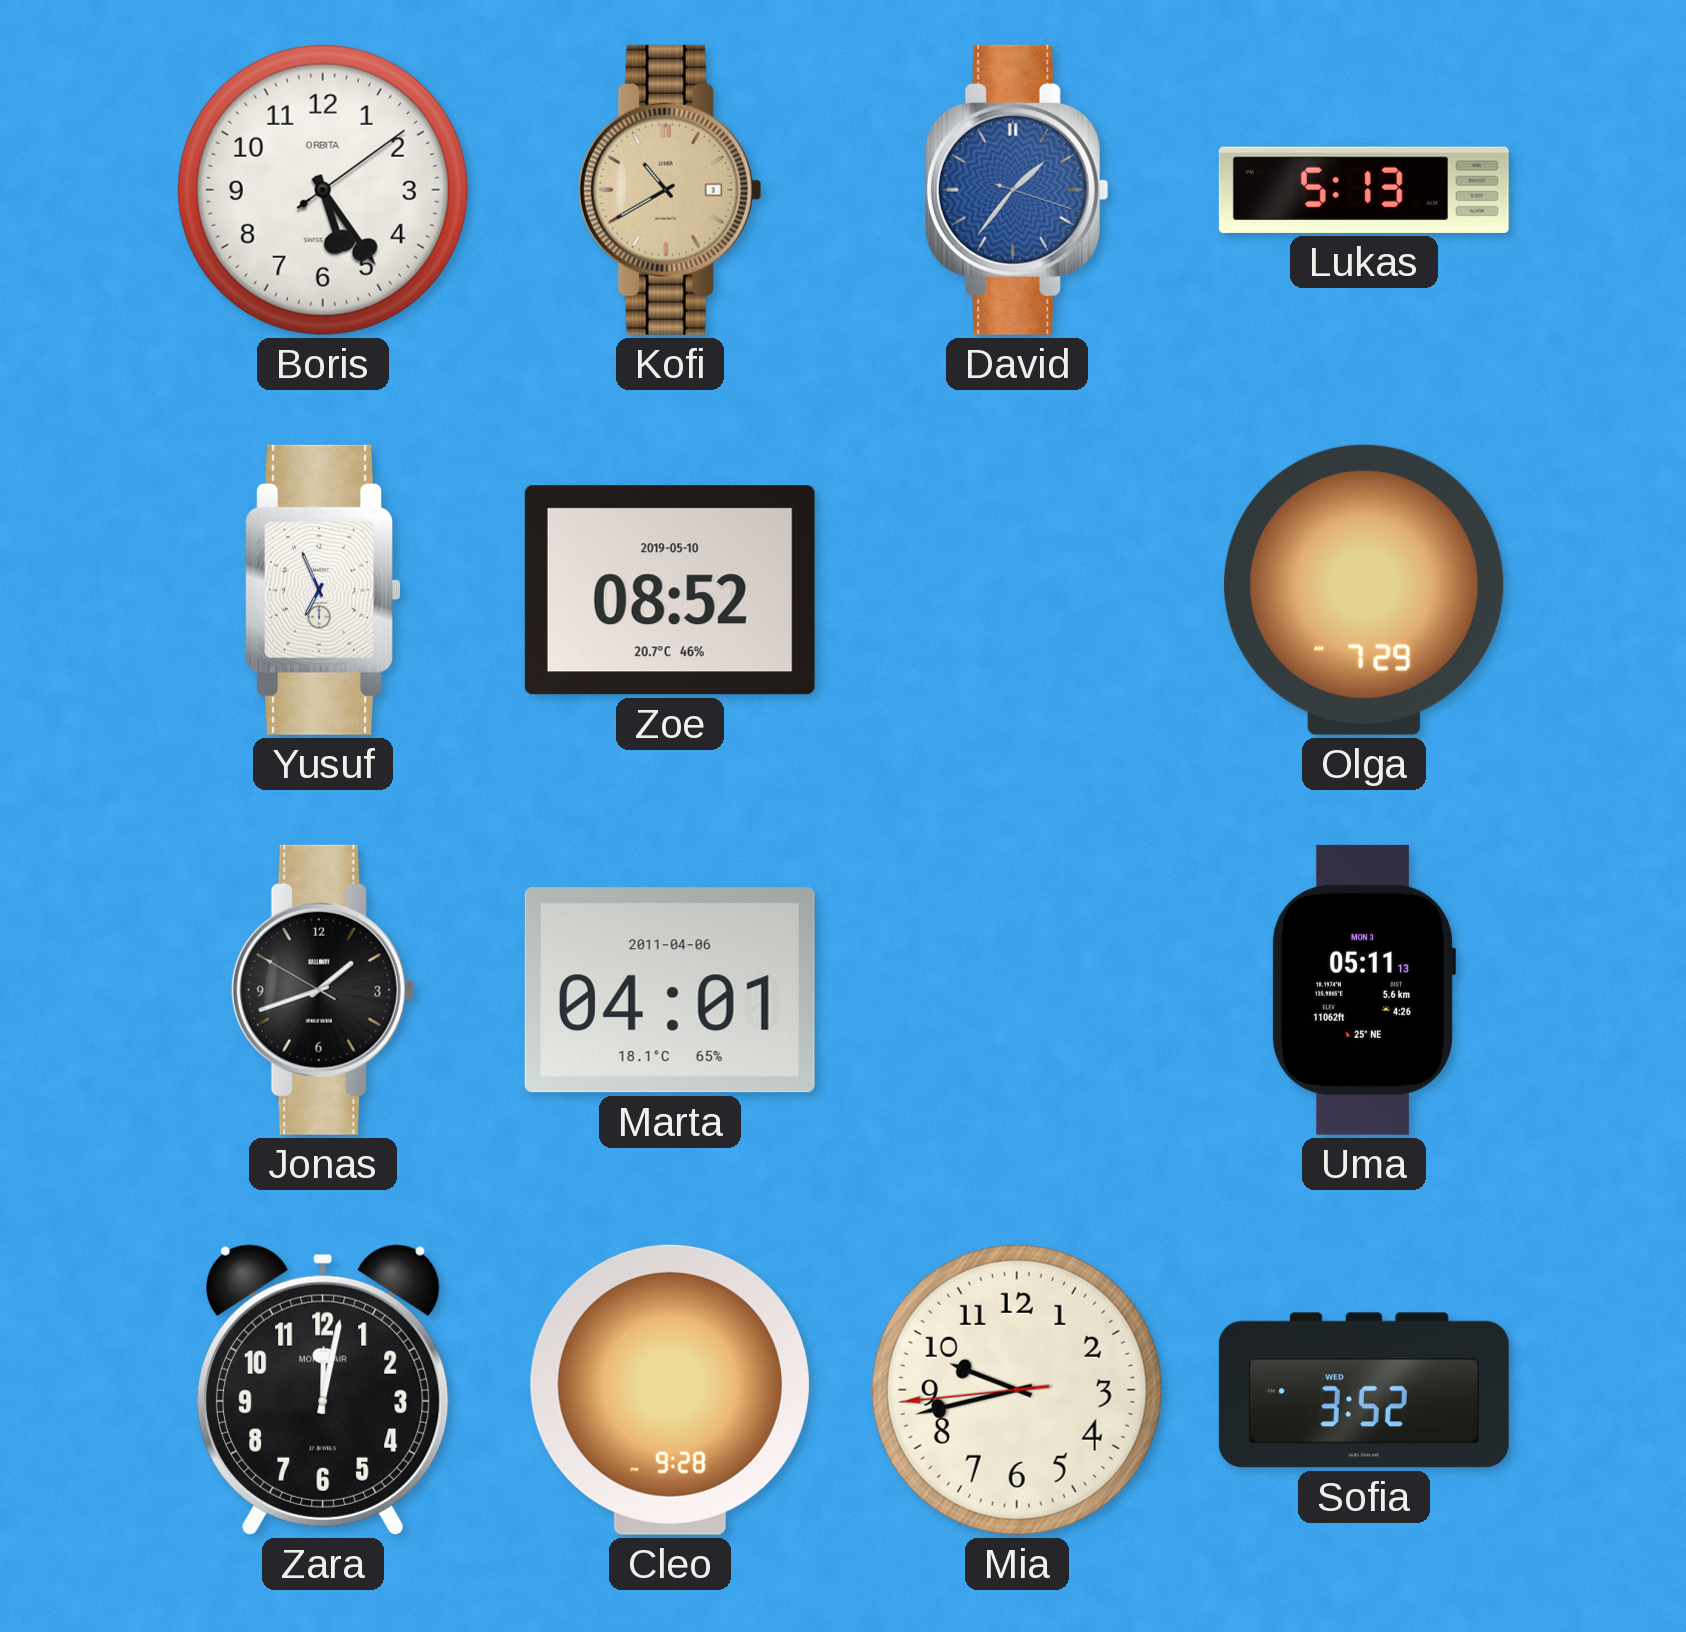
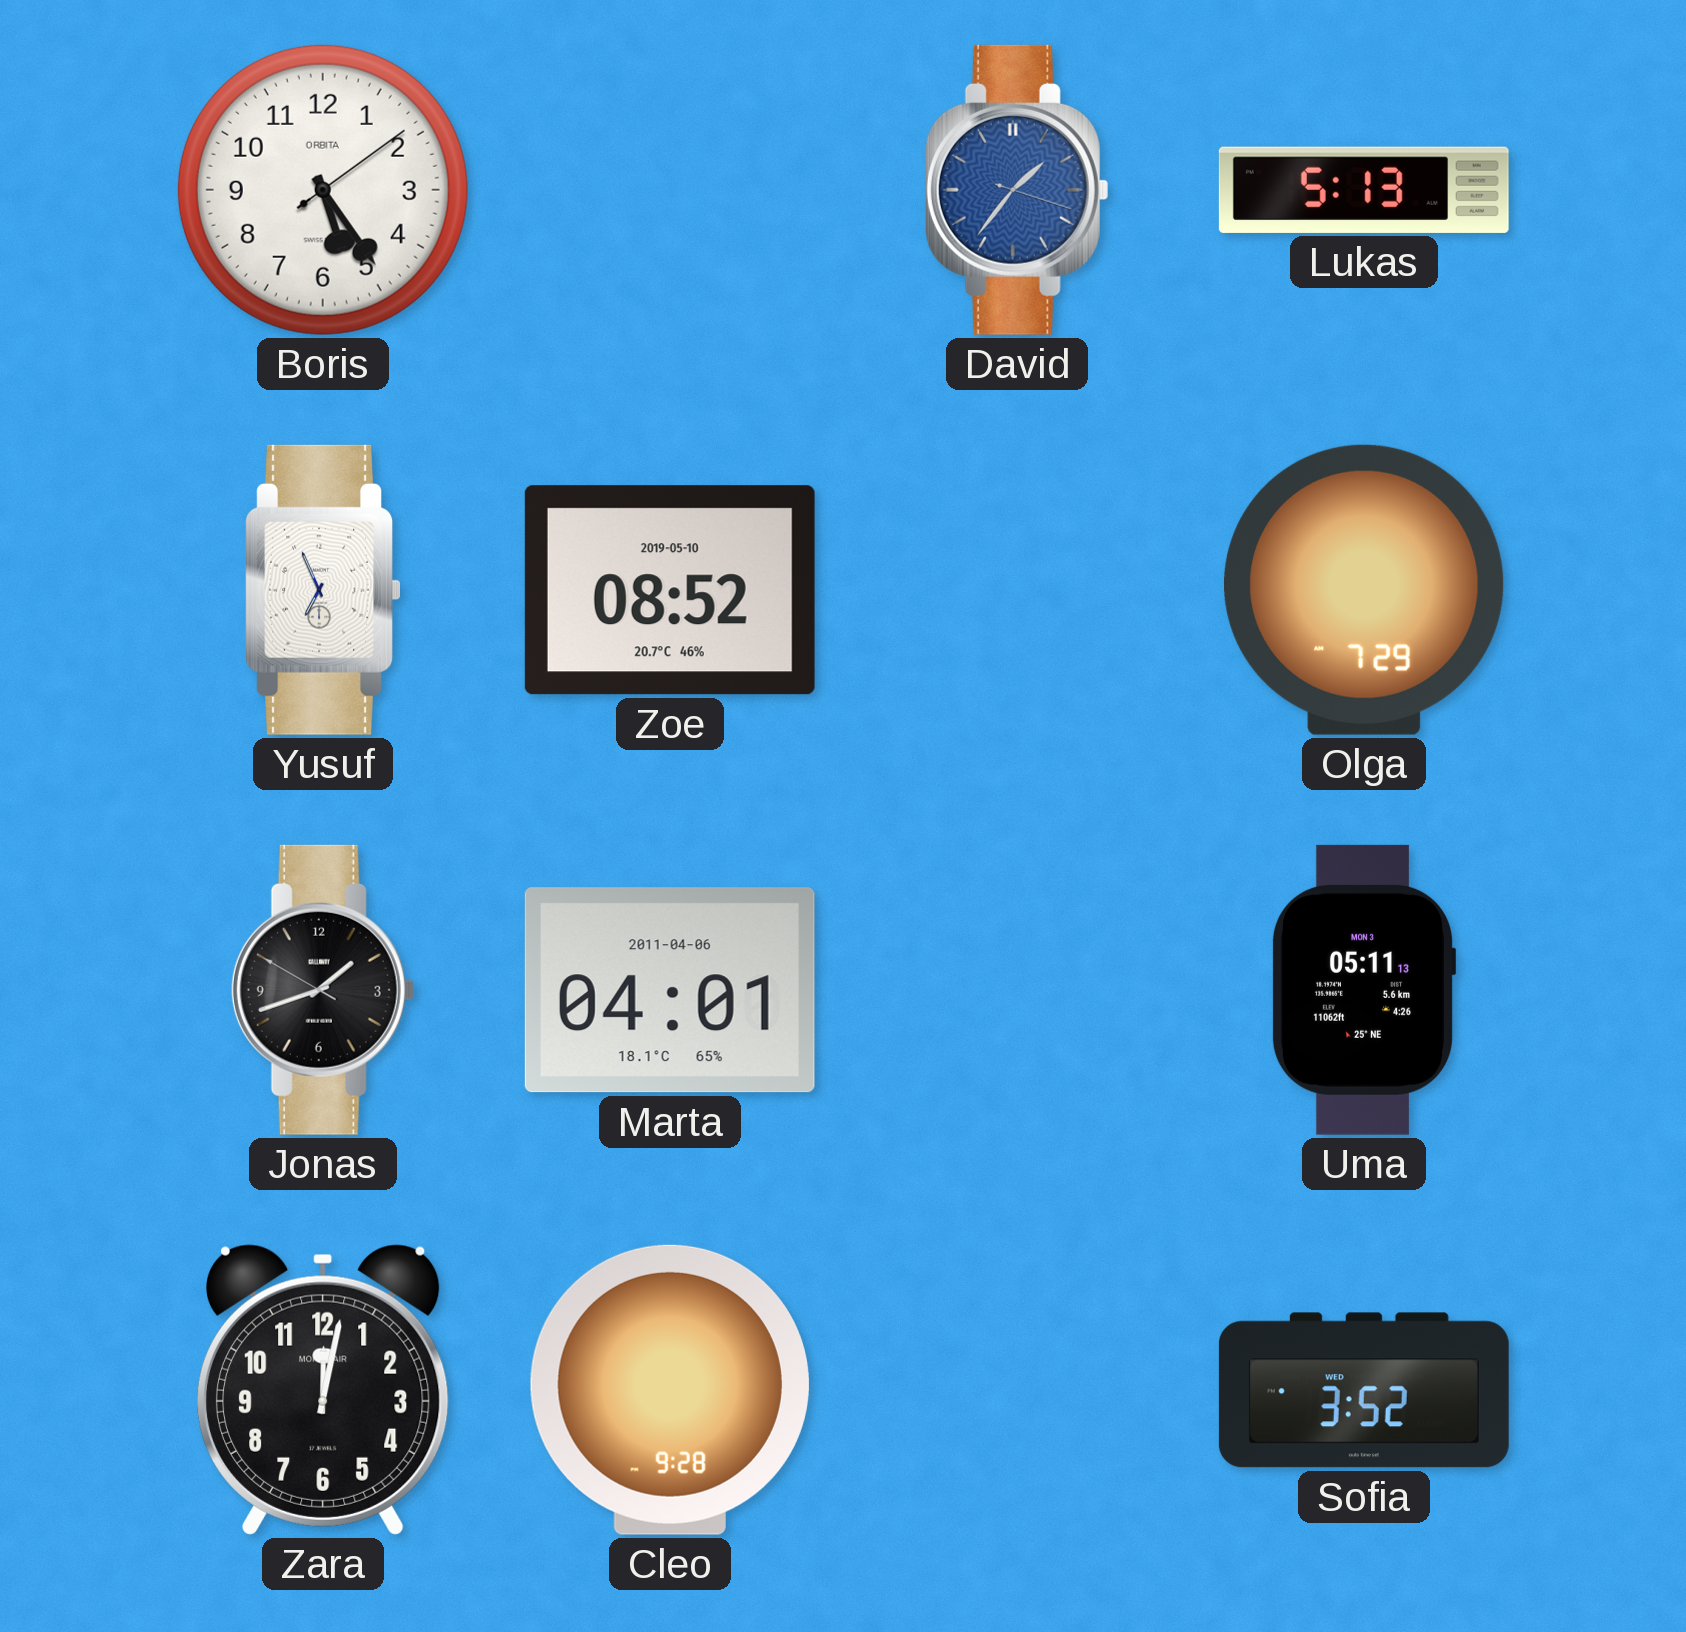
Kofi: 10:40 -> none (670, 190)
Mia: 9:42 -> none (1017, 1390)
